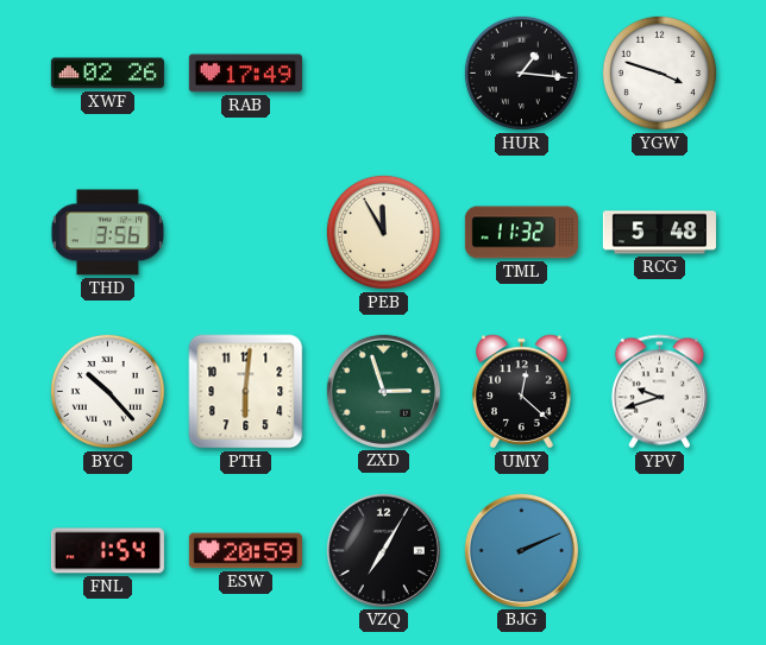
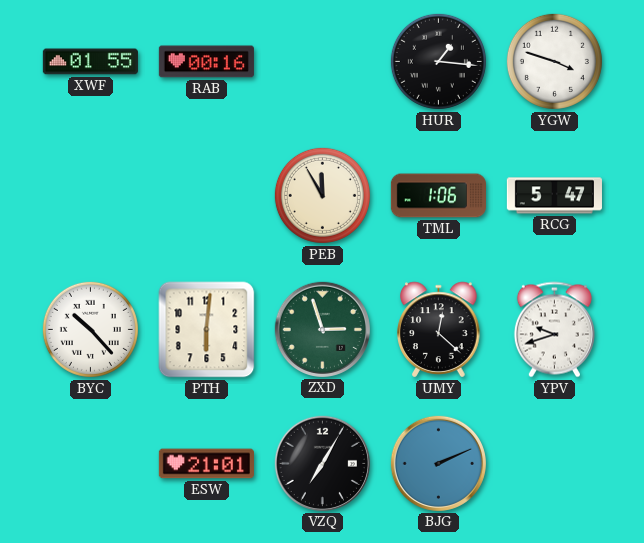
XWF: 02:26 -> 01:55 (90, 62)
RAB: 17:49 -> 00:16 (206, 62)
THD: 3:56 -> none (107, 233)
TML: 11:32 -> 1:06 (438, 196)
RCG: 5:48 -> 5:47 (554, 196)
FNL: 1:54 -> none (107, 551)
ESW: 20:59 -> 21:01 (206, 464)
